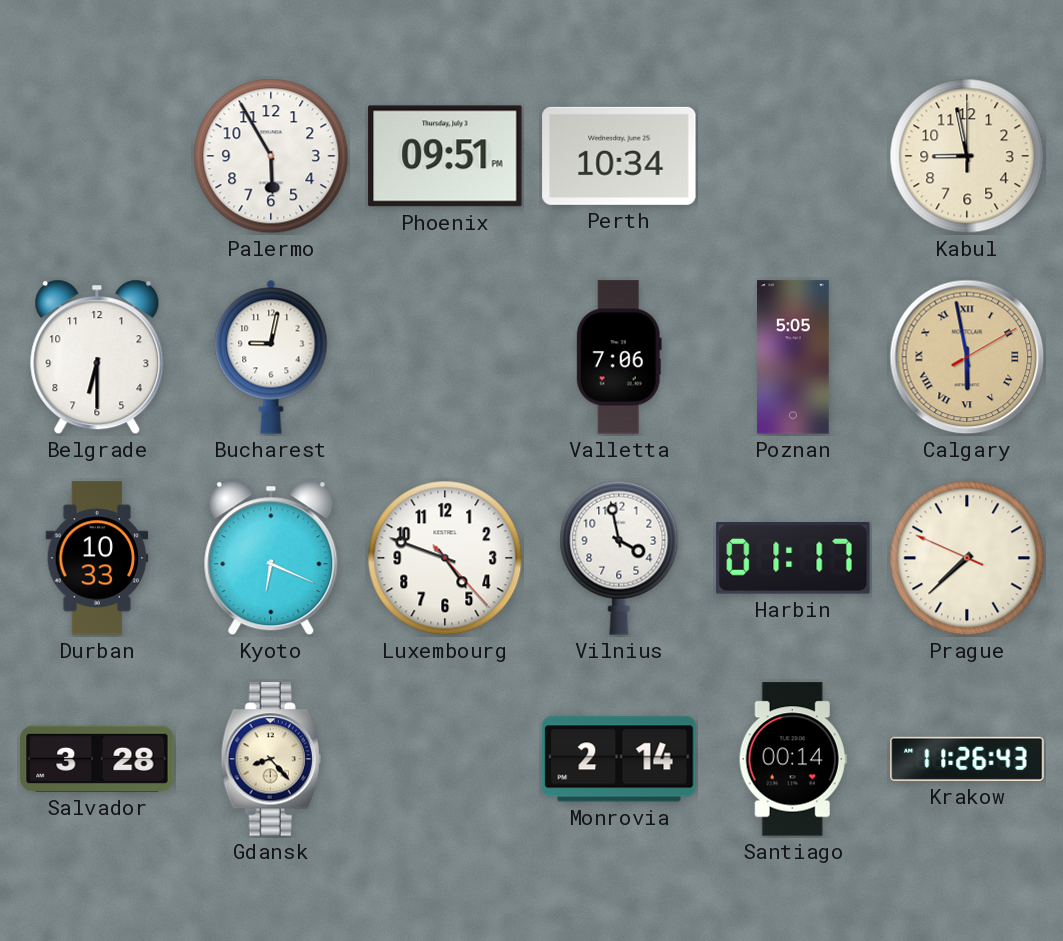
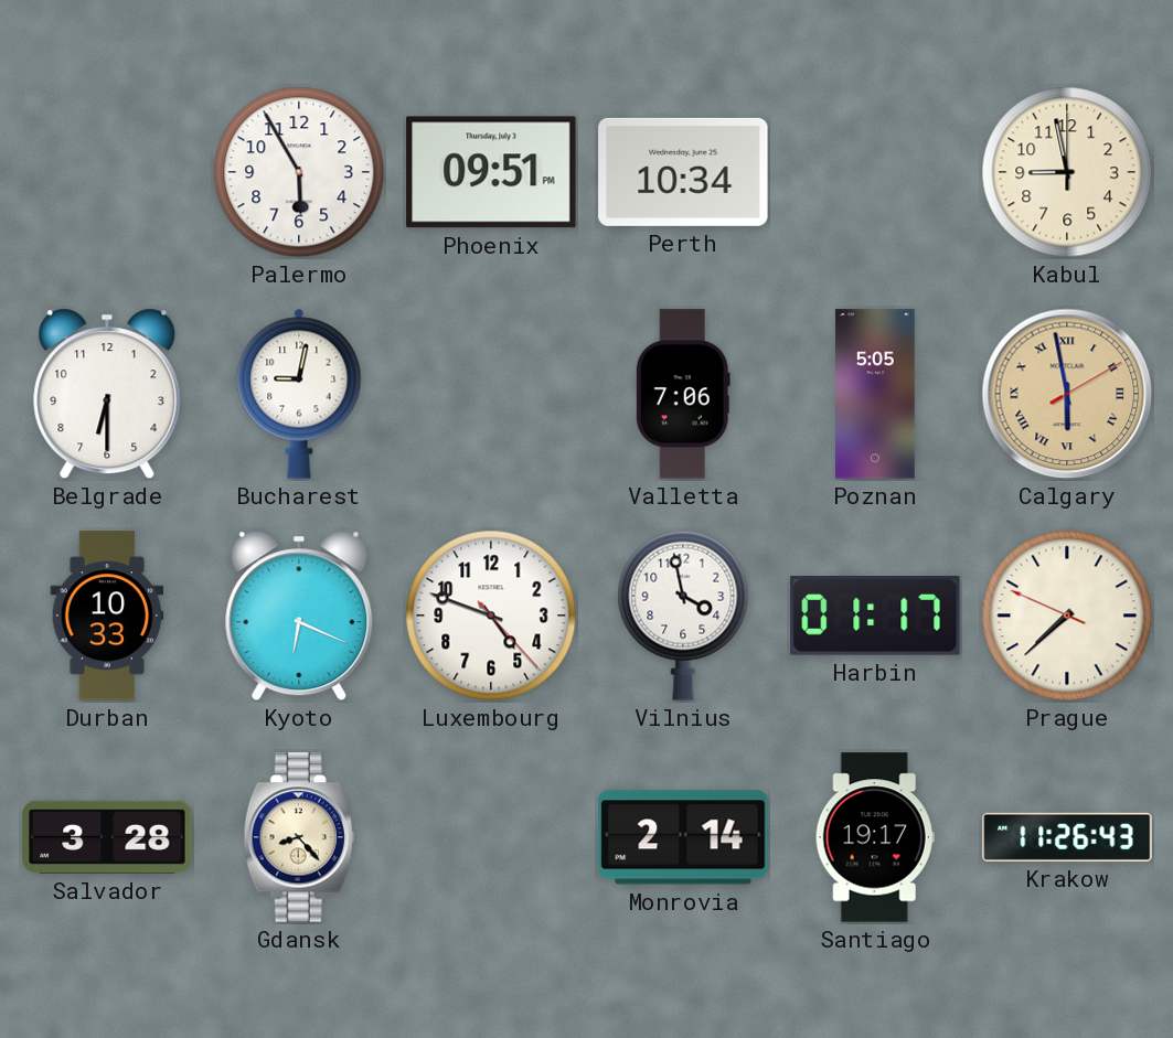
Santiago: 00:14 -> 19:17 (875, 837)
